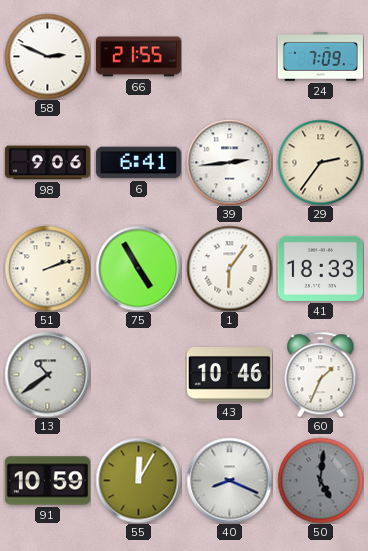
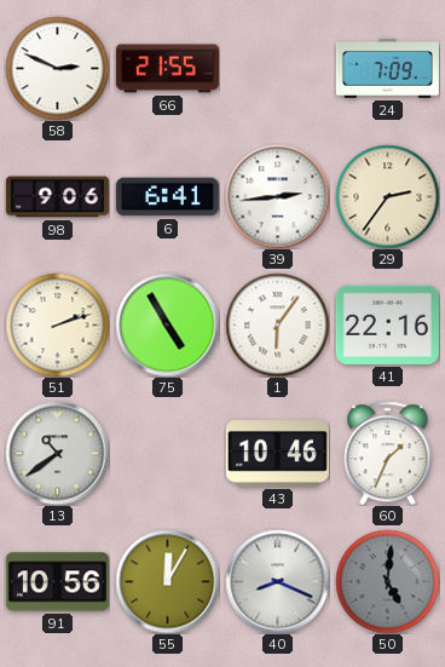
41: 18:33 -> 22:16 (387, 324)
91: 10:59 -> 10:56 (57, 582)
